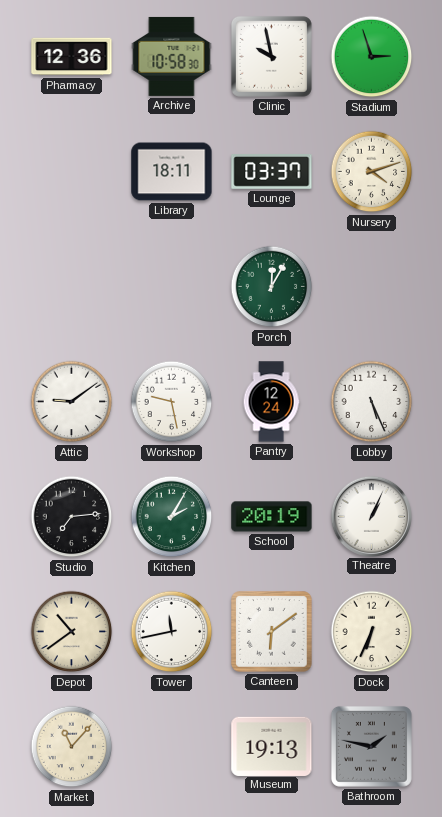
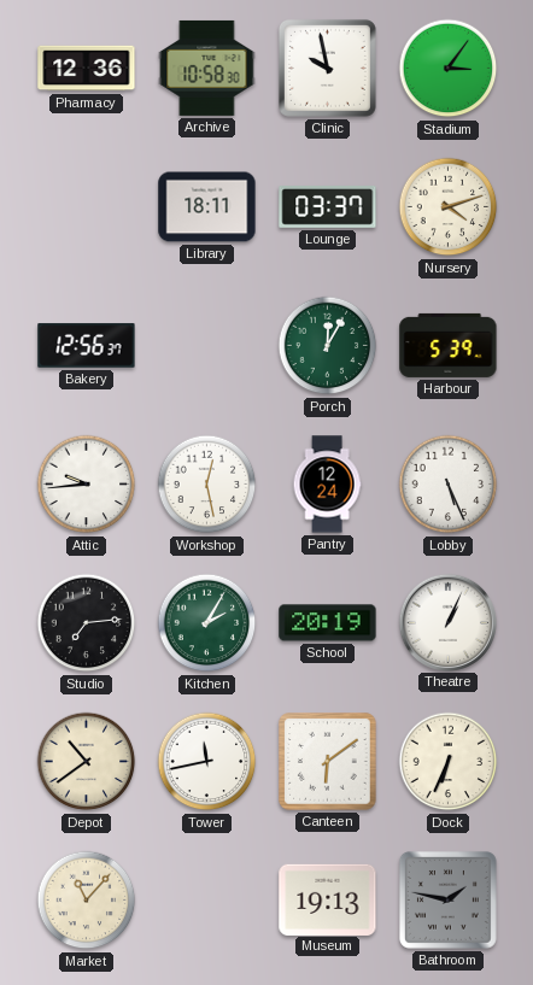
Stadium: 2:57 -> 3:06 (449, 69)
Bakery: none -> 12:56 (87, 346)
Harbour: none -> 5:39 (449, 345)
Attic: 9:09 -> 9:44 (87, 485)
Workshop: 9:28 -> 12:28 (207, 485)
